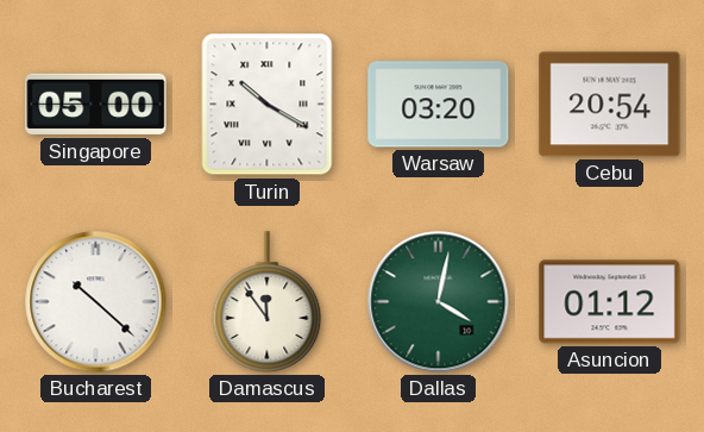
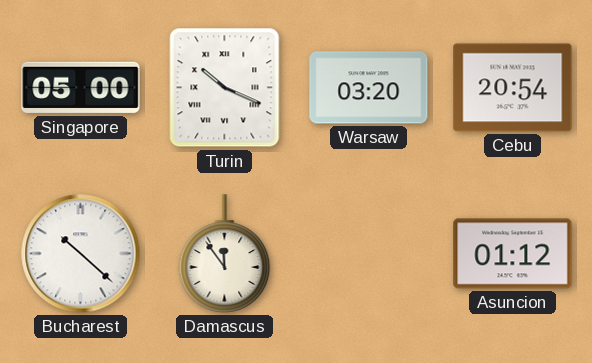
Turin: 10:20 -> 10:19 (225, 88)
Dallas: 4:02 -> none (439, 302)
